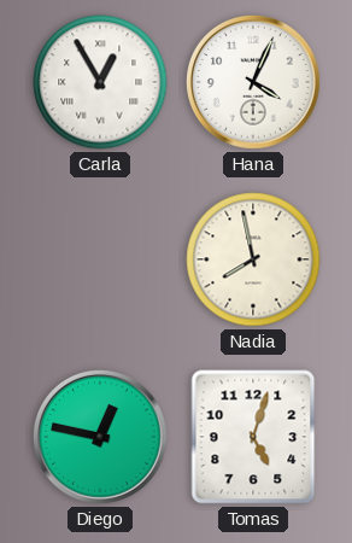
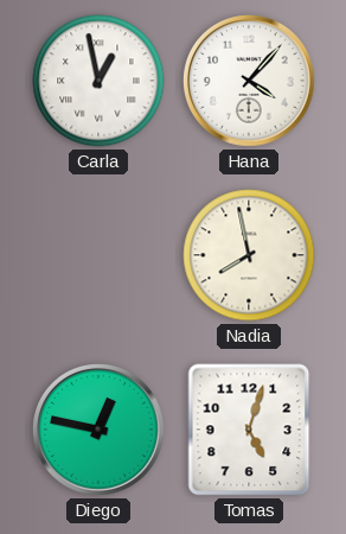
Carla: 12:55 -> 12:58 (98, 81)
Hana: 4:04 -> 4:07 (250, 82)
